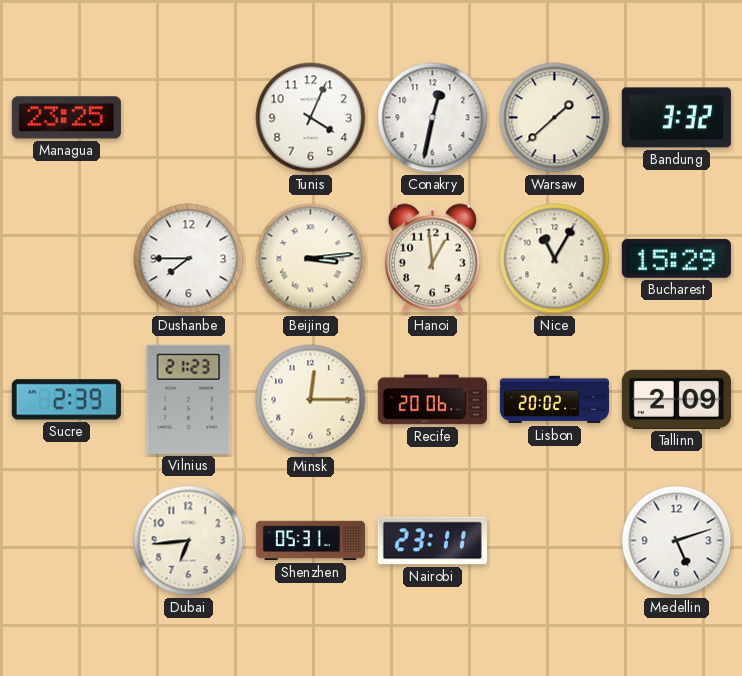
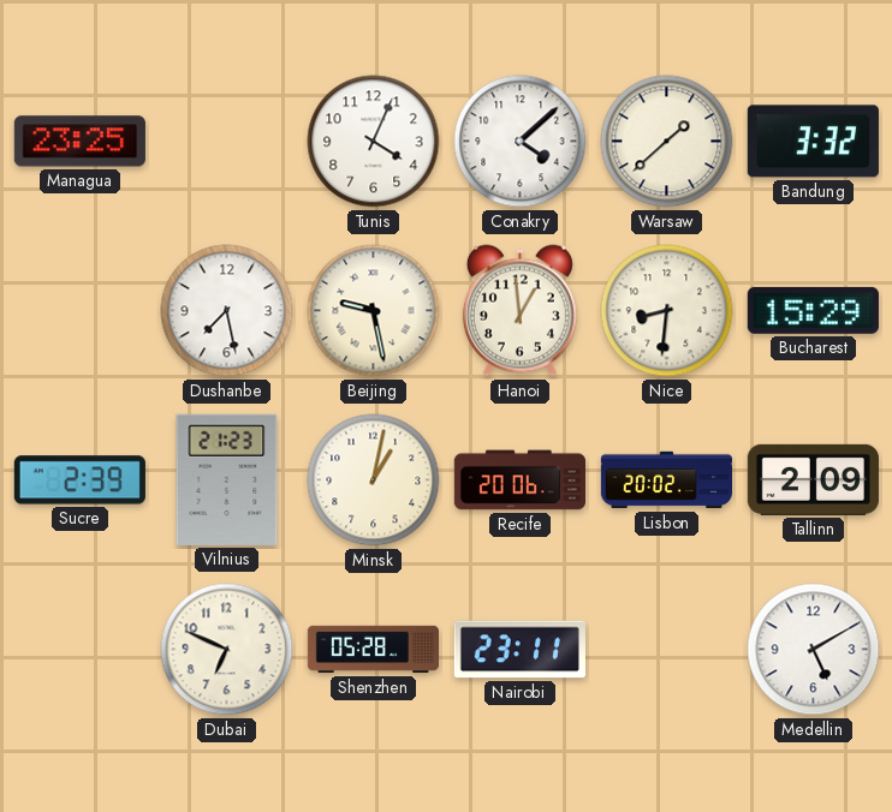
Conakry: 12:32 -> 4:08 (521, 142)
Dushanbe: 7:45 -> 7:28 (227, 311)
Beijing: 3:14 -> 9:28 (374, 311)
Nice: 11:05 -> 8:31 (667, 311)
Minsk: 12:15 -> 1:02 (374, 480)
Dubai: 6:44 -> 6:49 (227, 650)
Shenzhen: 05:31 -> 05:28 (373, 650)
Medellin: 5:12 -> 5:10 (814, 650)
